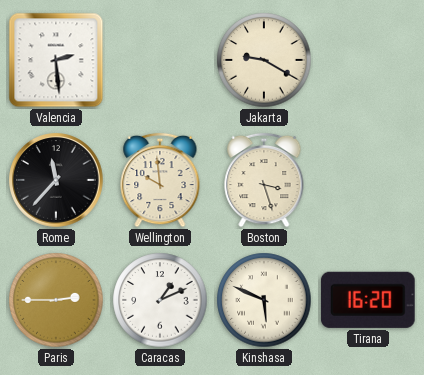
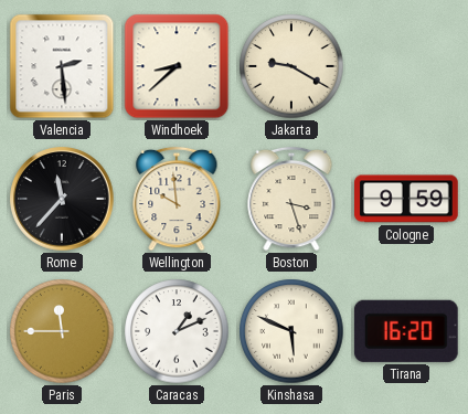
Windhoek: none -> 8:38 (177, 66)
Cologne: none -> 9:59 (407, 199)
Paris: 2:45 -> 11:45 (62, 331)
